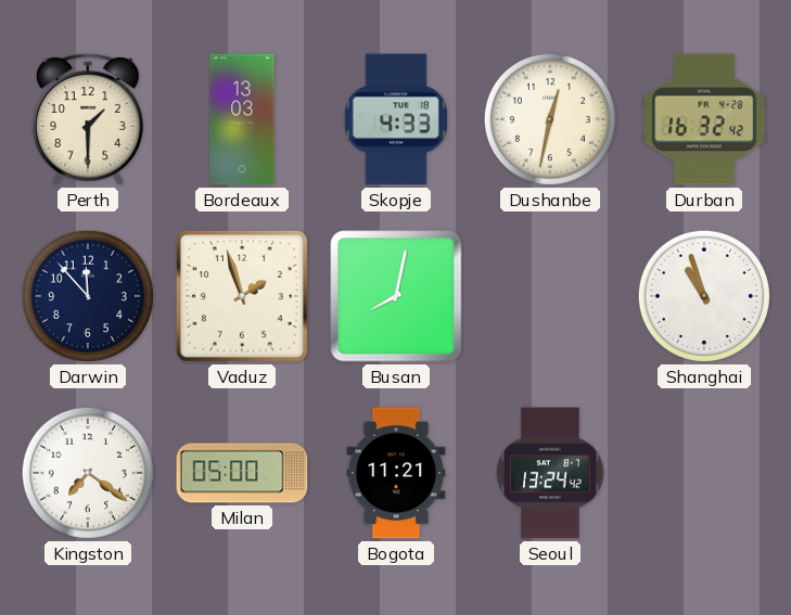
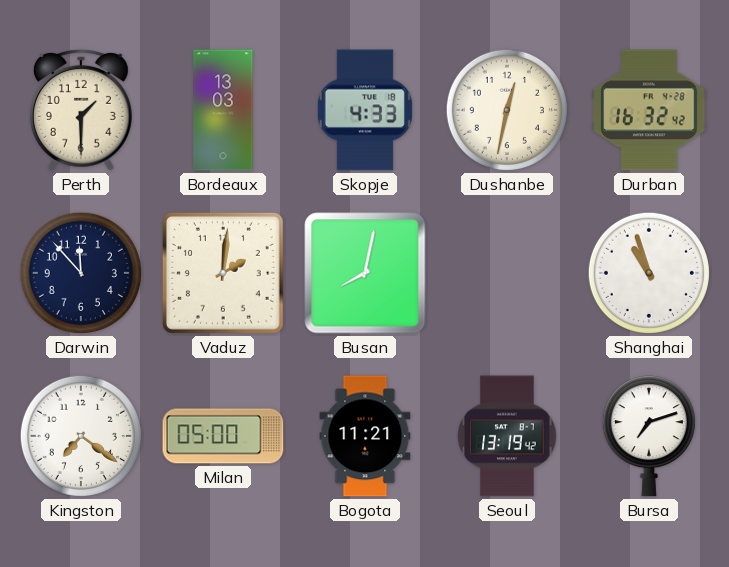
Vaduz: 1:57 -> 2:01 (223, 273)
Seoul: 13:24 -> 13:19 (507, 436)
Bursa: none -> 7:12 (649, 436)
